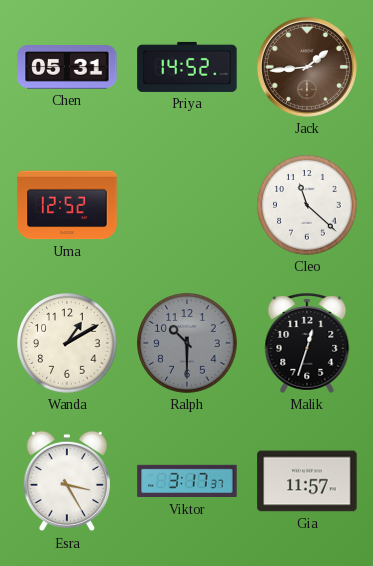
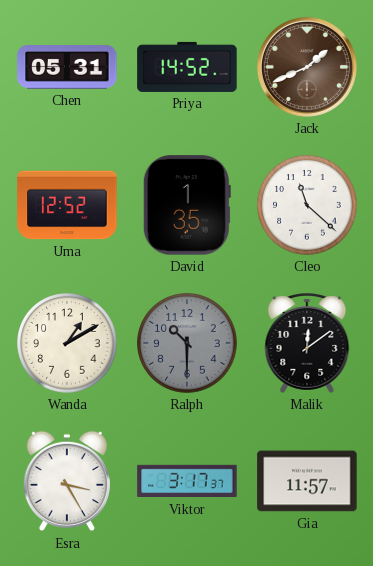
Jack: 1:44 -> 1:41 (307, 67)
David: none -> 1:35 (187, 205)
Malik: 12:33 -> 12:09 (307, 344)
